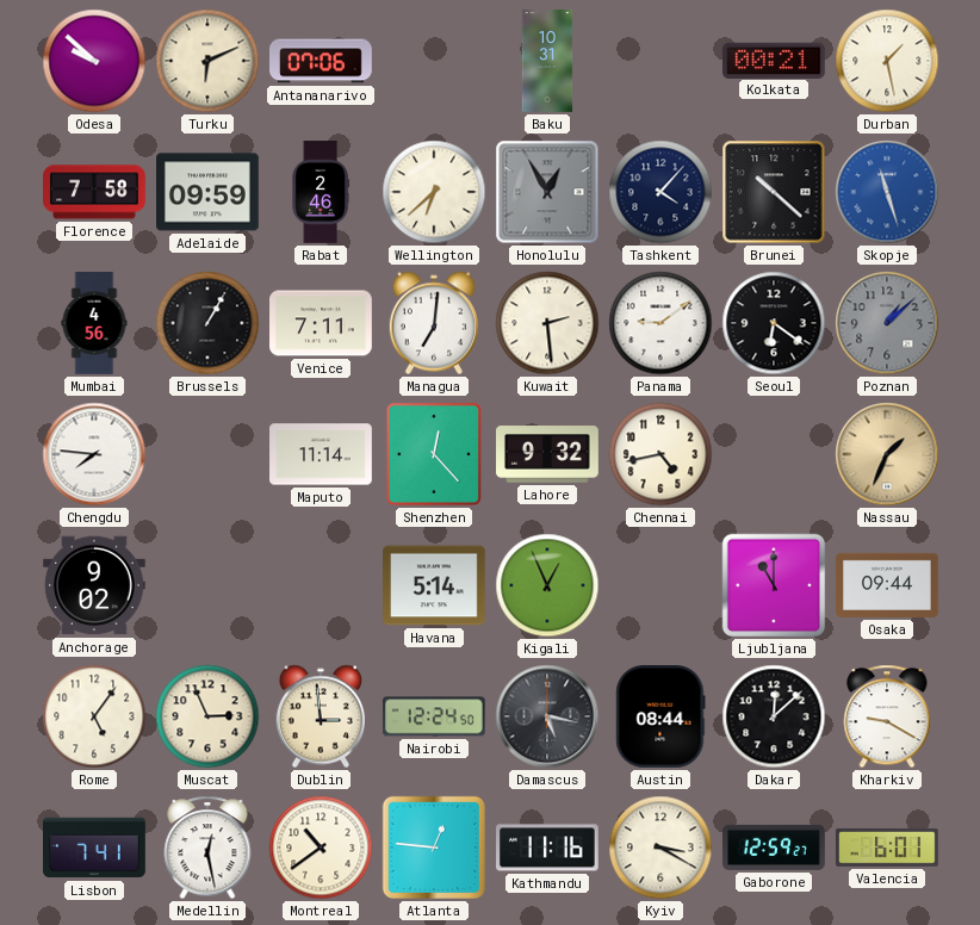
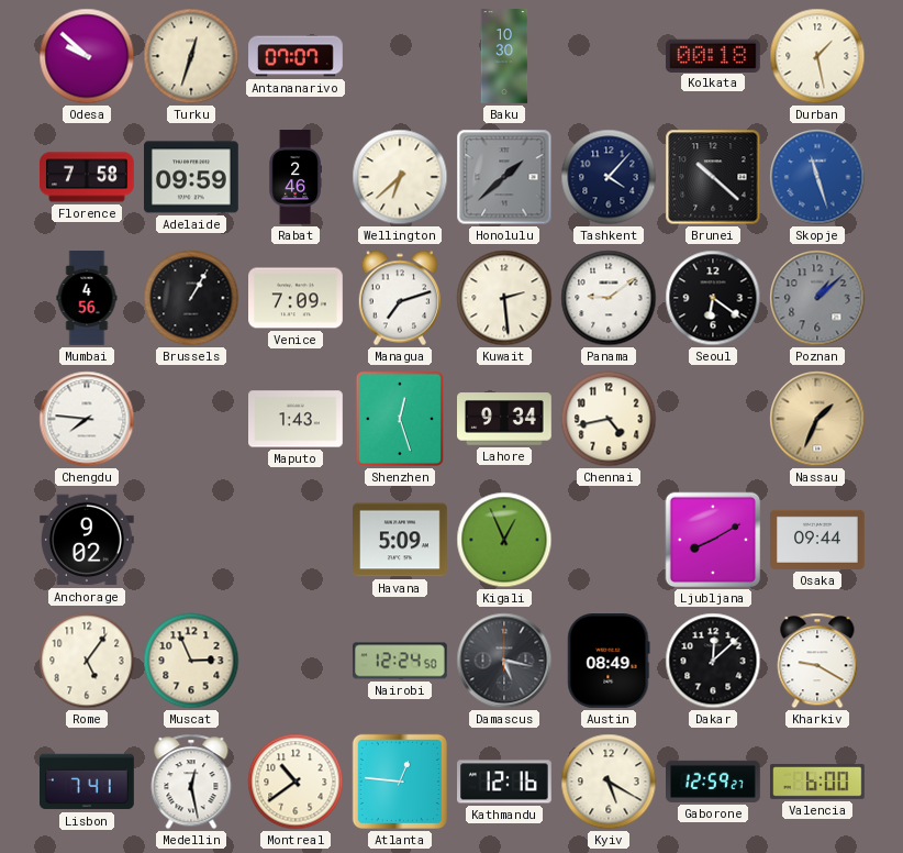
Turku: 6:11 -> 12:33 (191, 56)
Antananarivo: 07:06 -> 07:07 (297, 56)
Baku: 10:31 -> 10:30 (504, 56)
Kolkata: 00:21 -> 00:18 (713, 55)
Honolulu: 12:55 -> 1:38 (504, 177)
Venice: 7:11 -> 7:09 (297, 298)
Managua: 7:01 -> 7:12 (400, 298)
Maputo: 11:14 -> 1:43 (297, 419)
Shenzhen: 12:23 -> 12:27 (400, 419)
Lahore: 9:32 -> 9:34 (505, 419)
Havana: 5:14 -> 5:09 (401, 540)
Ljubljana: 11:00 -> 8:10 (713, 540)
Dublin: 2:59 -> none (321, 716)
Austin: 08:44 -> 08:49 (609, 662)
Kathmandu: 11:16 -> 12:16 (505, 782)
Kyiv: 3:20 -> 5:20 (609, 782)
Valencia: 6:01 -> 6:00 (818, 782)
